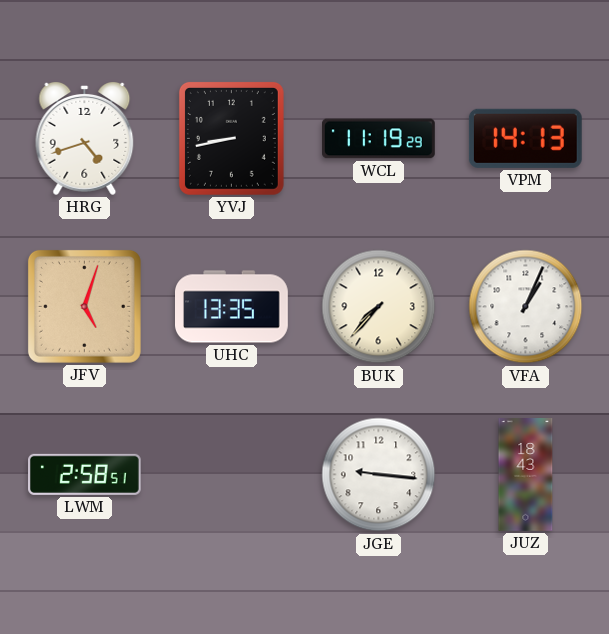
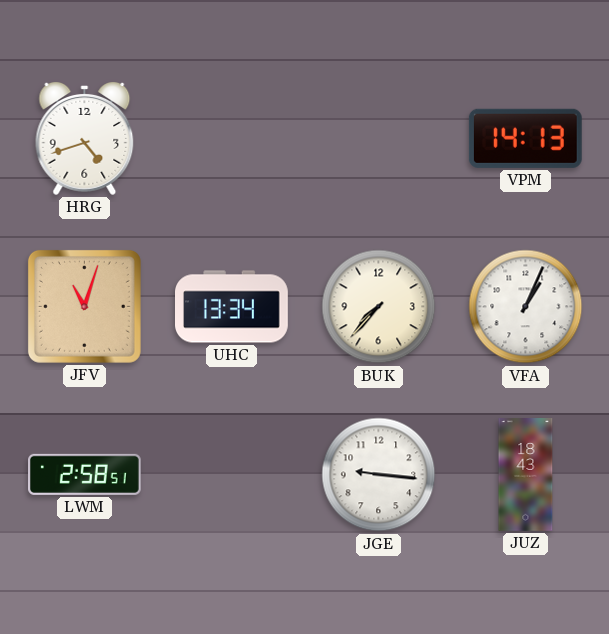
YVJ: 8:43 -> none (231, 138)
WCL: 11:19 -> none (379, 139)
JFV: 5:03 -> 11:03 (84, 306)
UHC: 13:35 -> 13:34 (232, 307)
